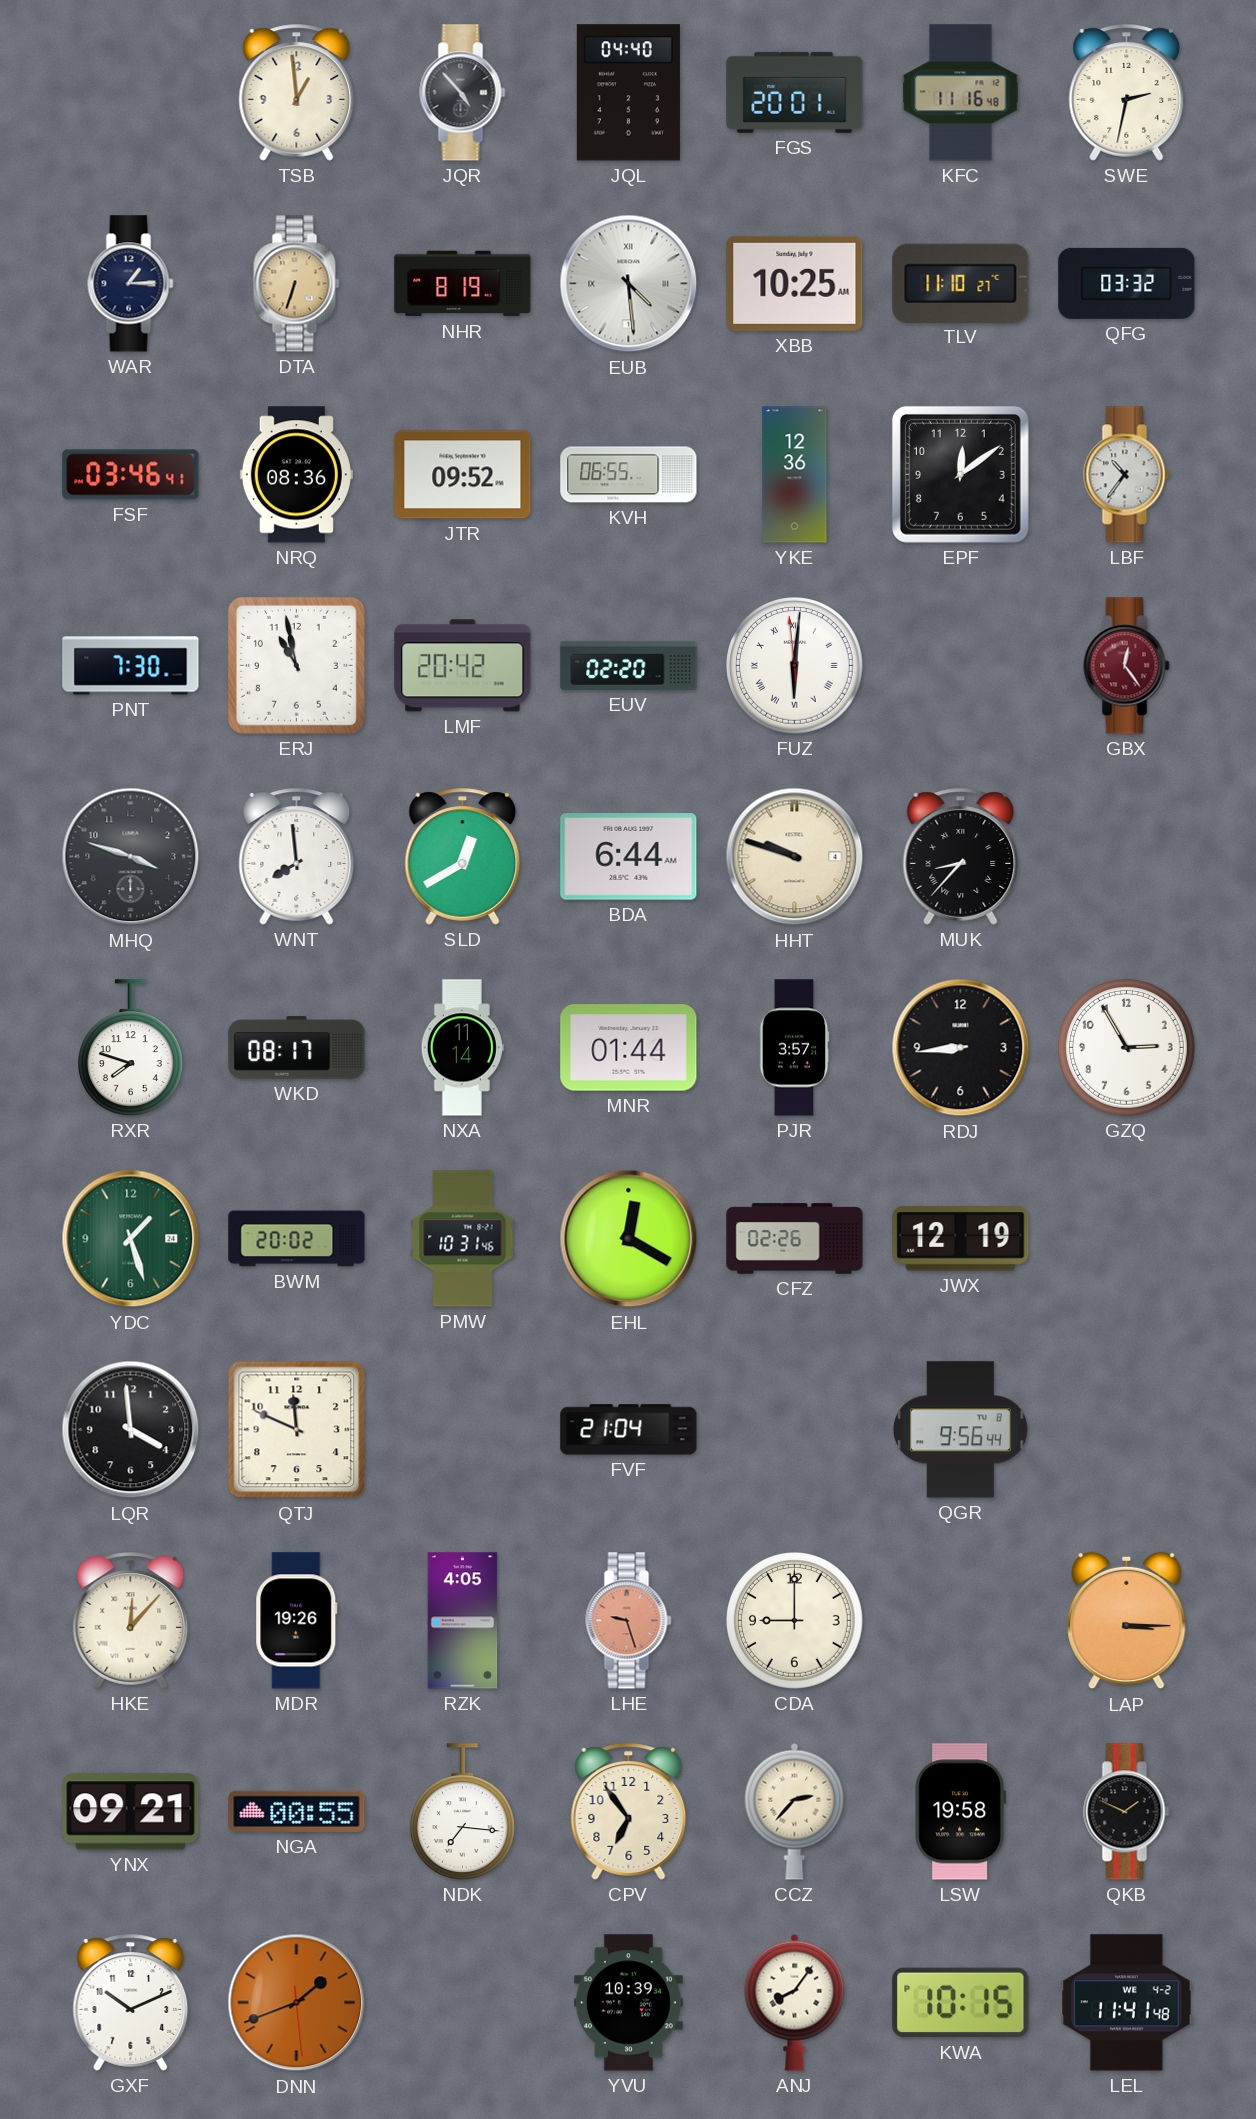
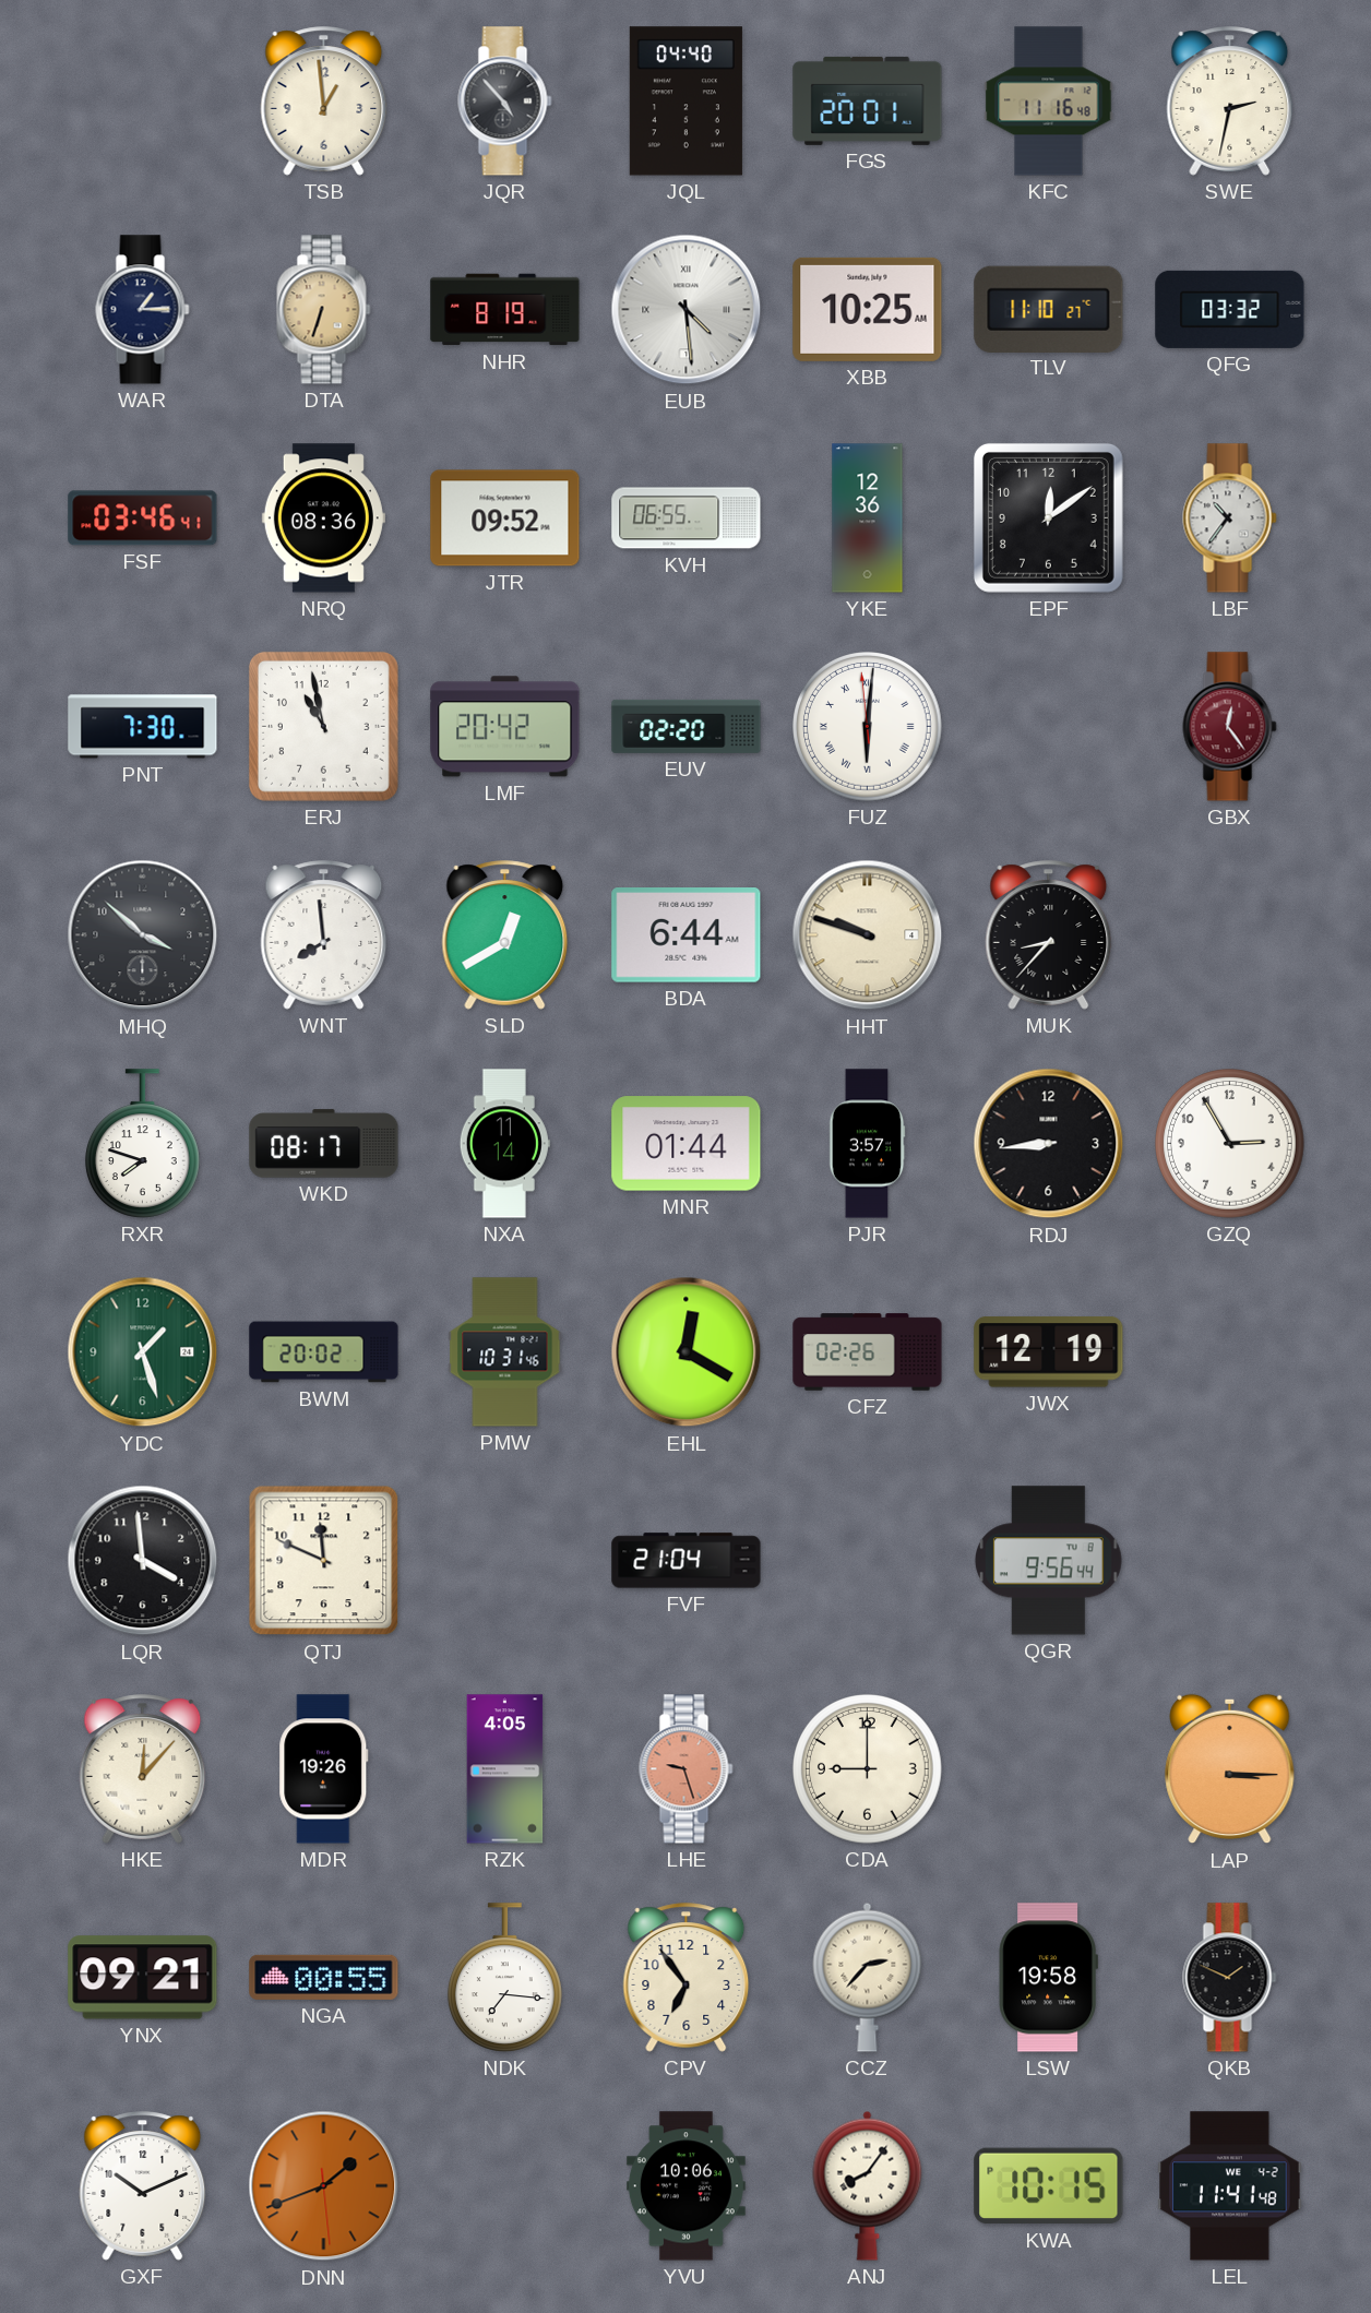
MHQ: 3:48 -> 3:52 (143, 935)
YVU: 10:39 -> 10:06 (685, 2186)
